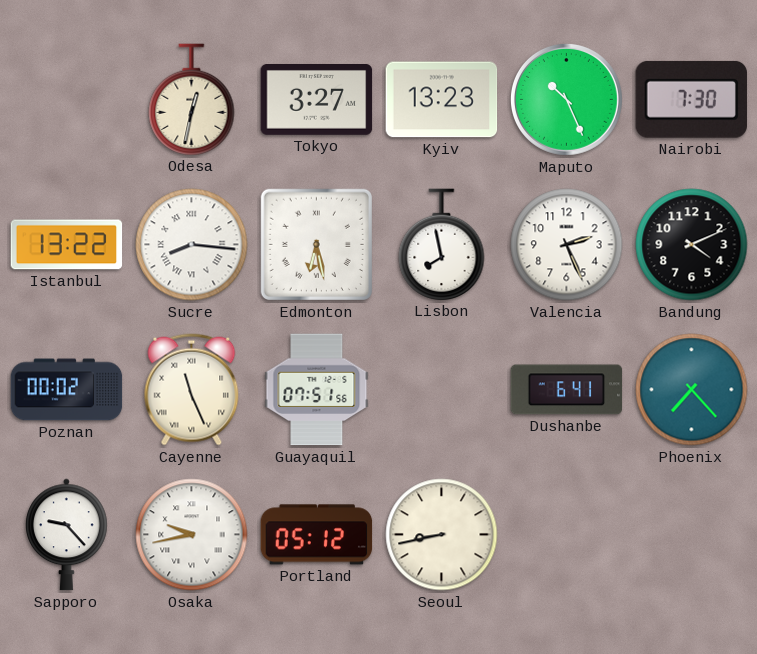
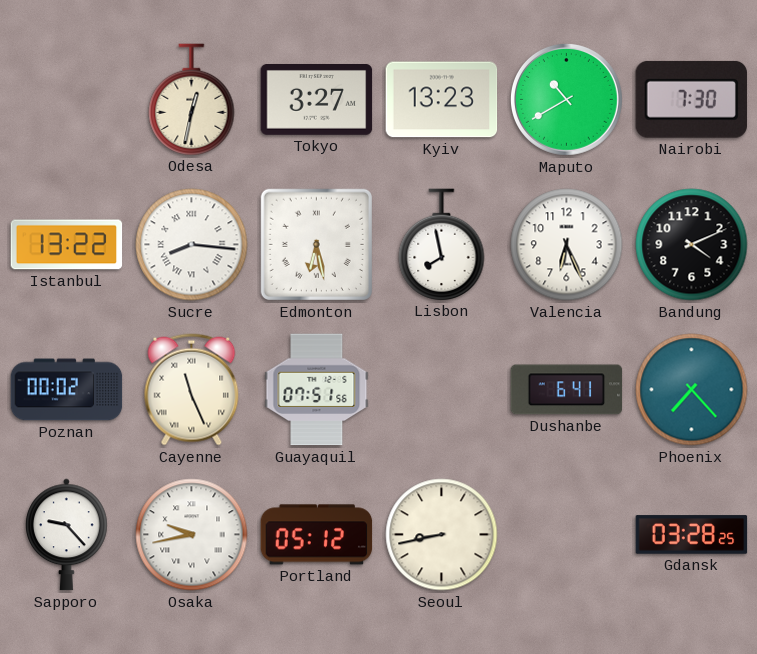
Maputo: 10:26 -> 10:40 (566, 99)
Valencia: 2:26 -> 6:26 (567, 245)
Gdansk: none -> 03:28 (692, 535)
